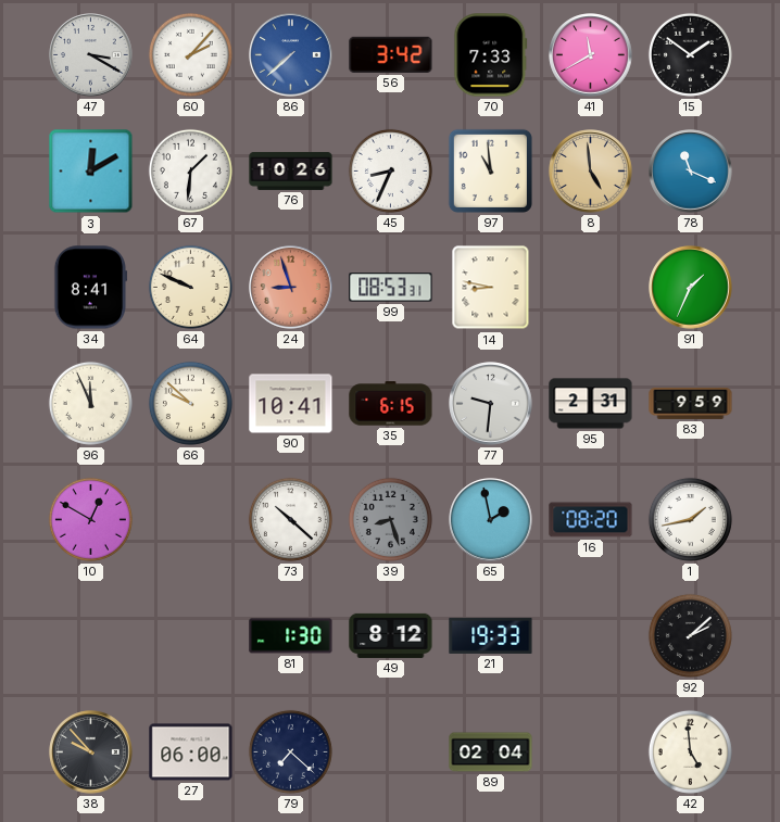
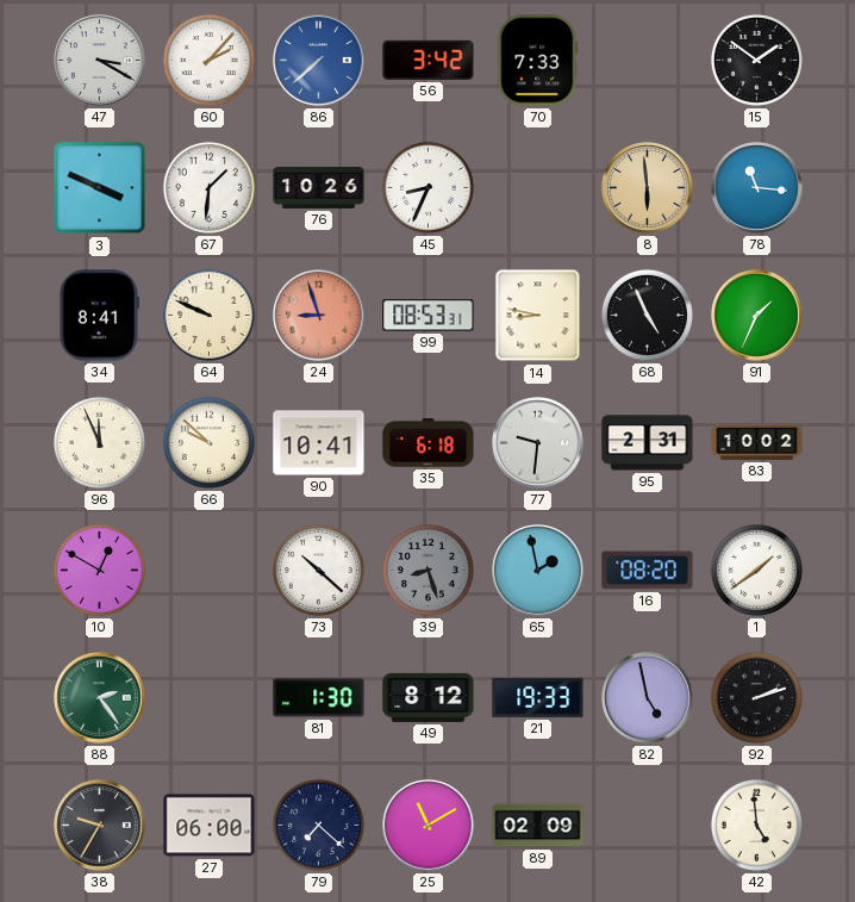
41: 11:40 -> none (591, 55)
3: 12:10 -> 3:49 (100, 188)
97: 10:59 -> none (490, 170)
8: 4:59 -> 5:59 (648, 188)
78: 11:19 -> 11:16 (757, 188)
68: none -> 4:56 (647, 315)
35: 6:15 -> 6:18 (429, 443)
83: 9:59 -> 10:02 (757, 442)
1: 1:43 -> 1:39 (756, 570)
88: none -> 2:24 (100, 698)
82: none -> 4:58 (648, 698)
92: 2:08 -> 2:12 (756, 697)
38: 9:53 -> 9:35 (100, 826)
25: none -> 11:10 (429, 826)
89: 02:04 -> 02:09 (538, 826)
